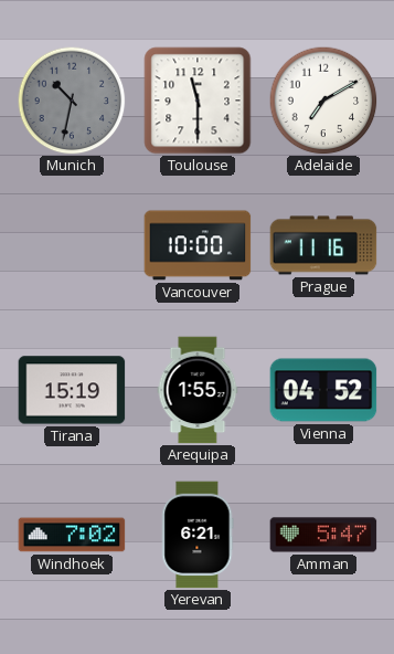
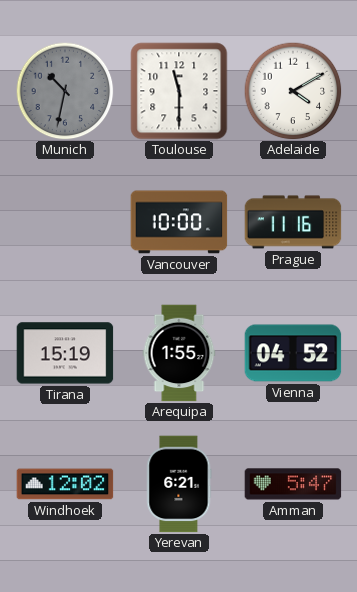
Adelaide: 7:10 -> 4:10 (293, 91)
Windhoek: 7:02 -> 12:02 (65, 484)
